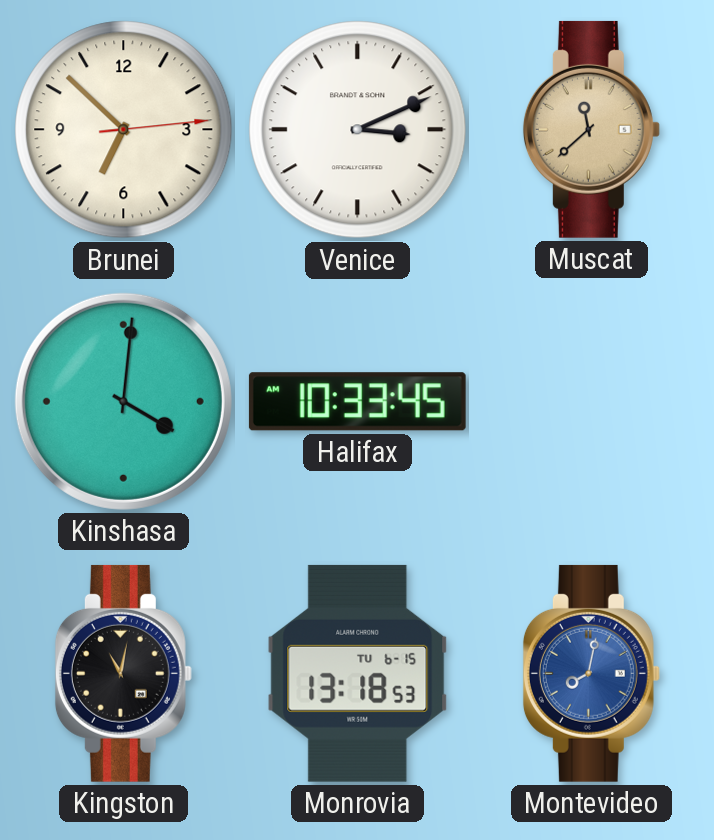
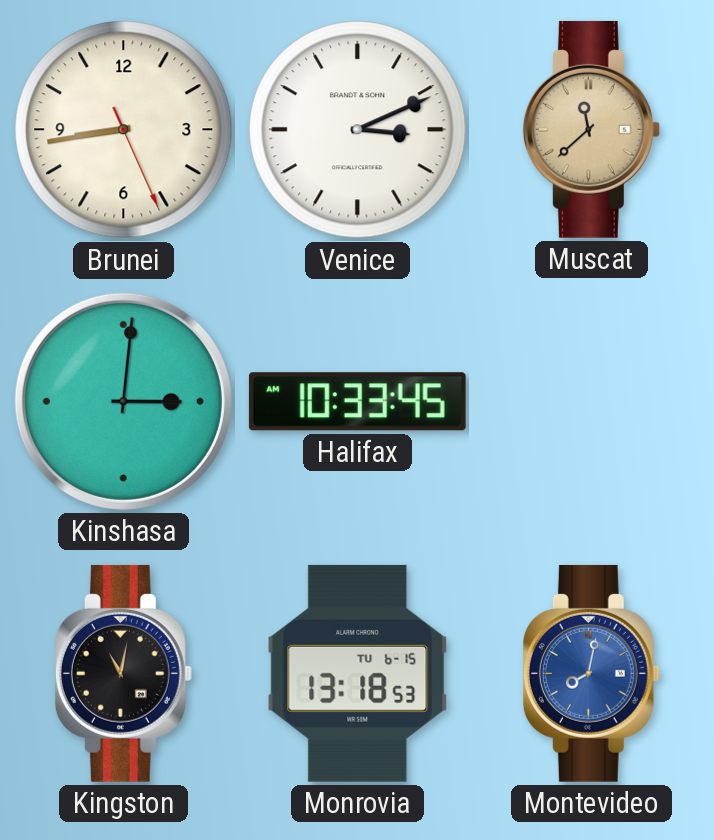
Brunei: 6:52 -> 8:43 (124, 130)
Kinshasa: 4:01 -> 3:01 (123, 401)
